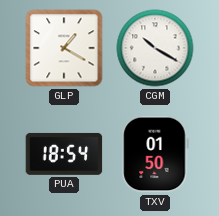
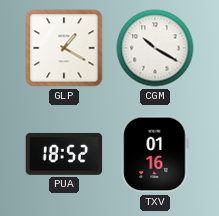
PUA: 18:54 -> 18:52 (64, 154)
TXV: 01:50 -> 01:16 (155, 154)
